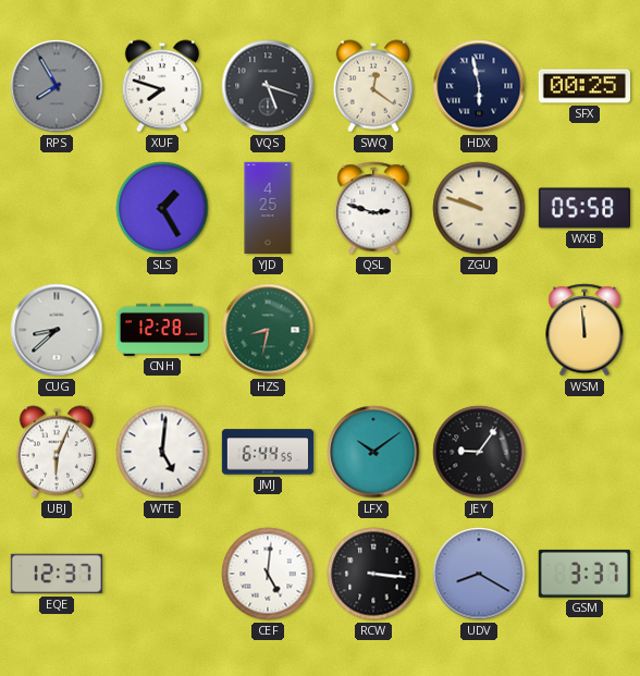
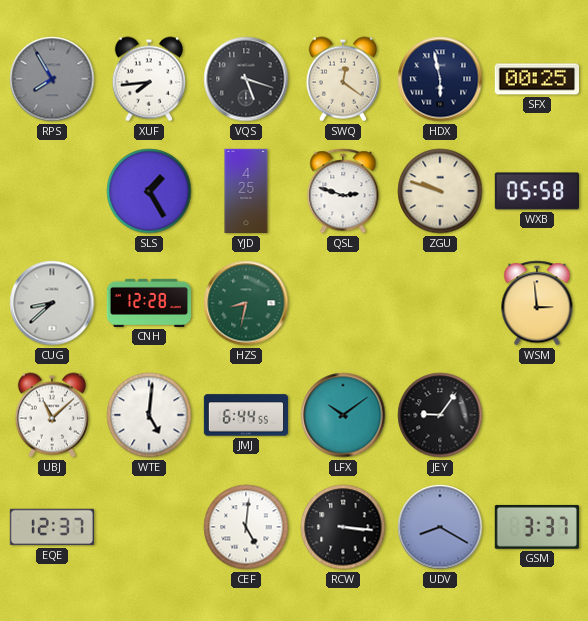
XUF: 7:48 -> 7:44 (149, 79)
WSM: 11:59 -> 2:59 (537, 303)
UBJ: 6:04 -> 11:08 (52, 415)
